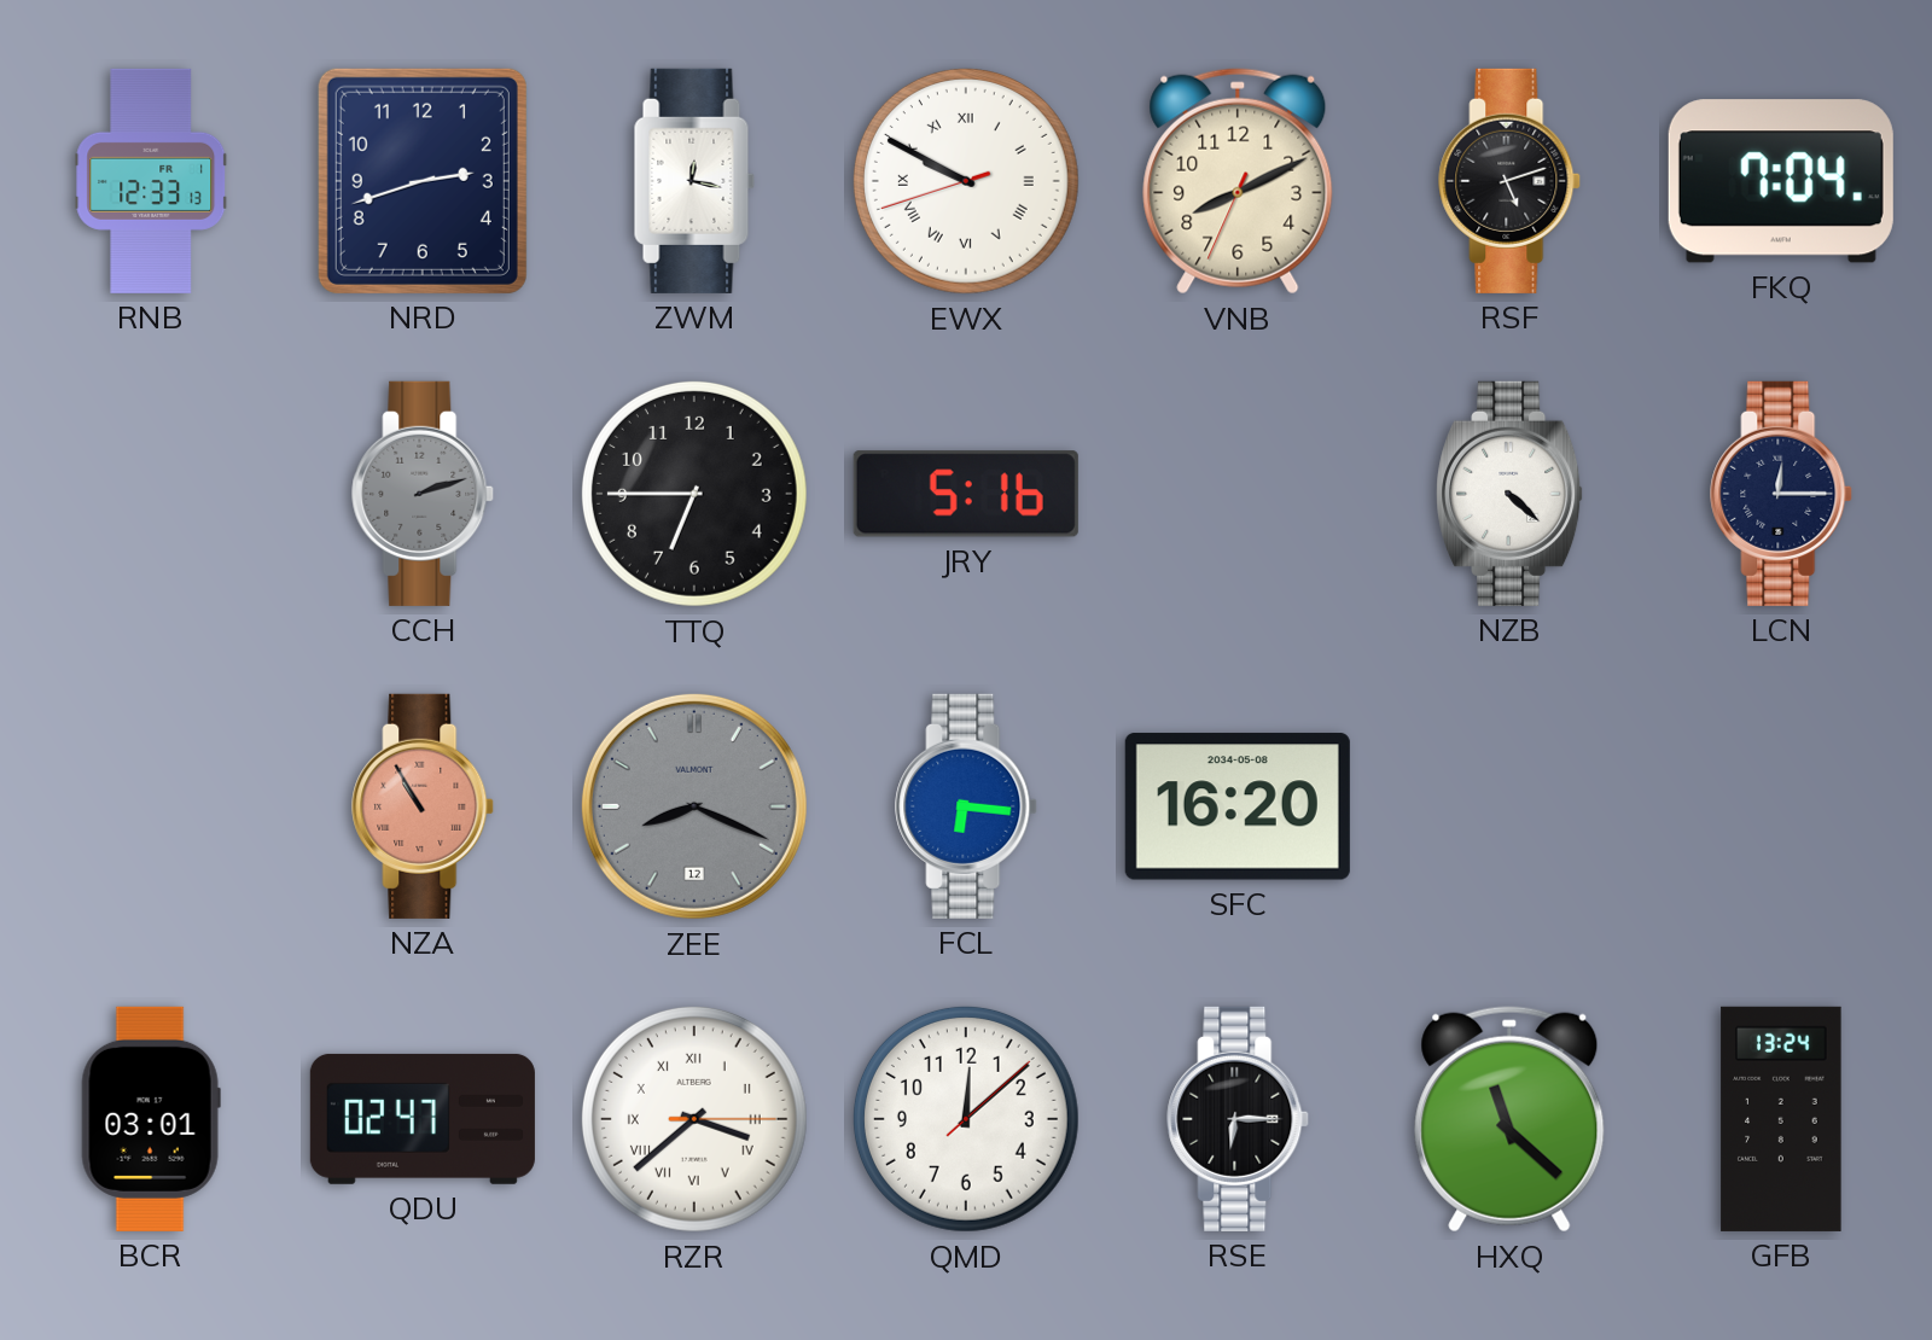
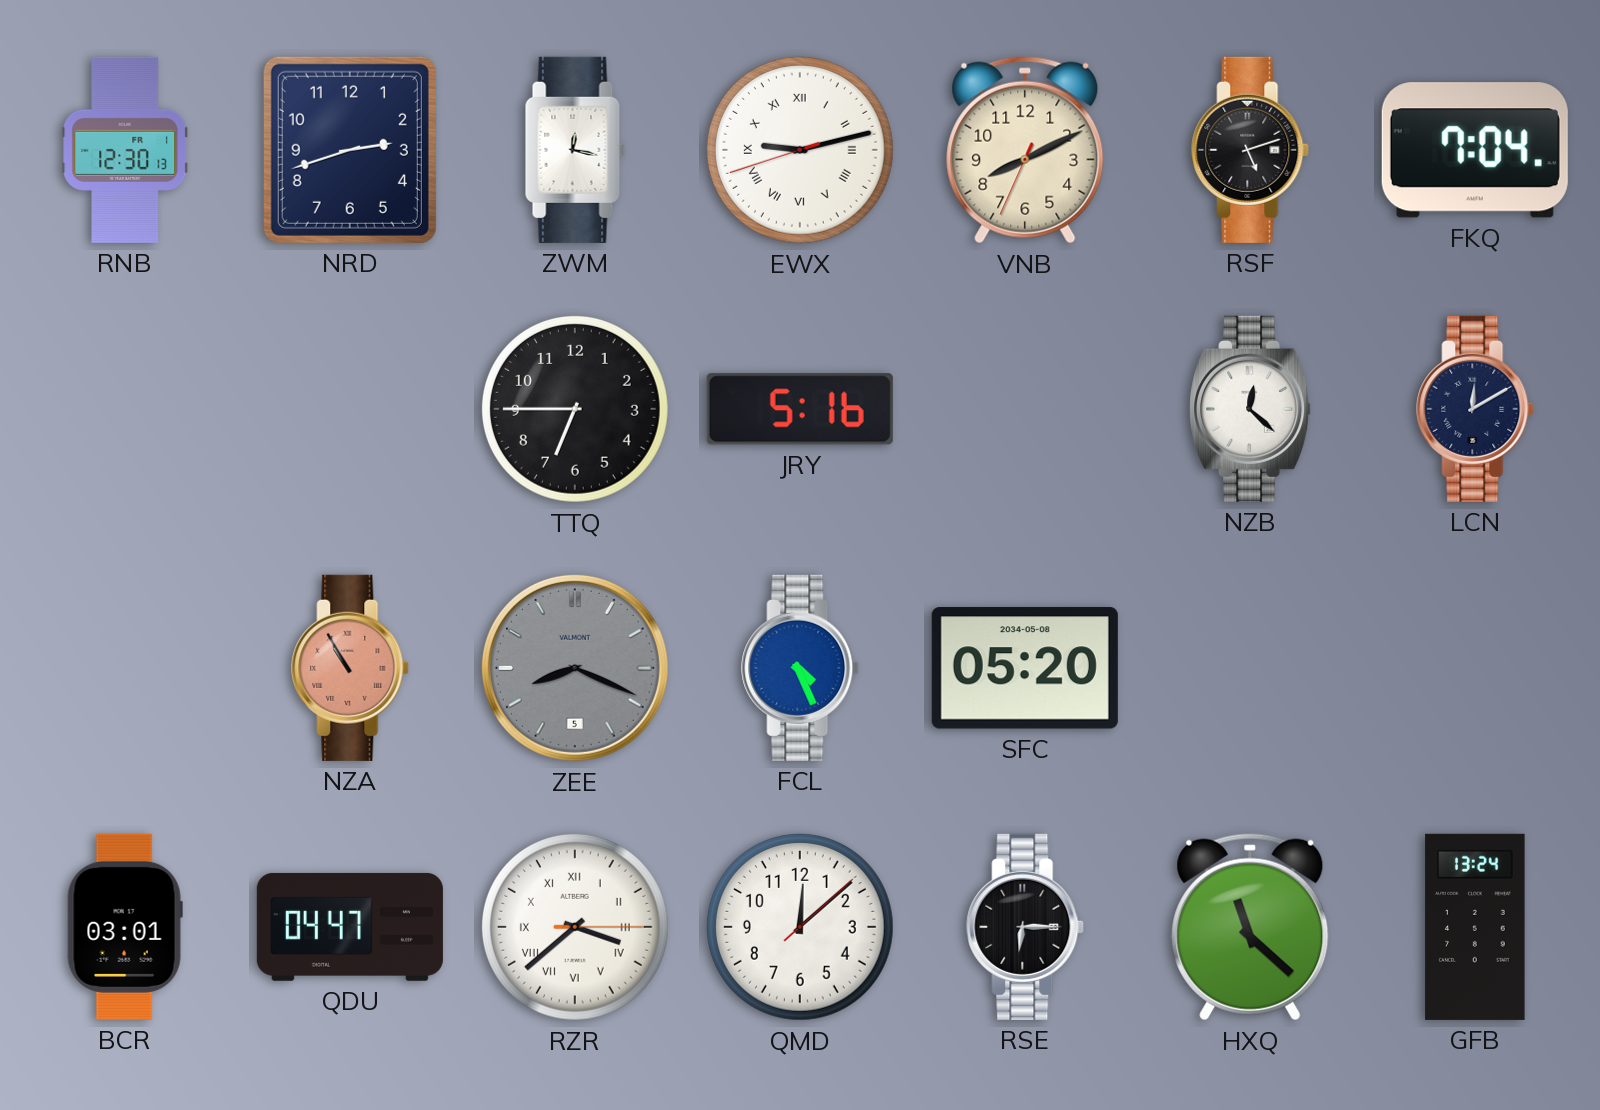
RNB: 12:33 -> 12:30 (125, 150)
EWX: 9:49 -> 9:12 (800, 150)
CCH: 2:12 -> none (424, 494)
NZB: 4:22 -> 12:22 (1251, 409)
LCN: 12:15 -> 12:10 (1476, 409)
ZEE date: 12 -> 5 (575, 668)
FCL: 6:16 -> 4:26 (801, 668)
SFC: 16:20 -> 05:20 (1025, 668)
QDU: 02:47 -> 04:47 (350, 927)
